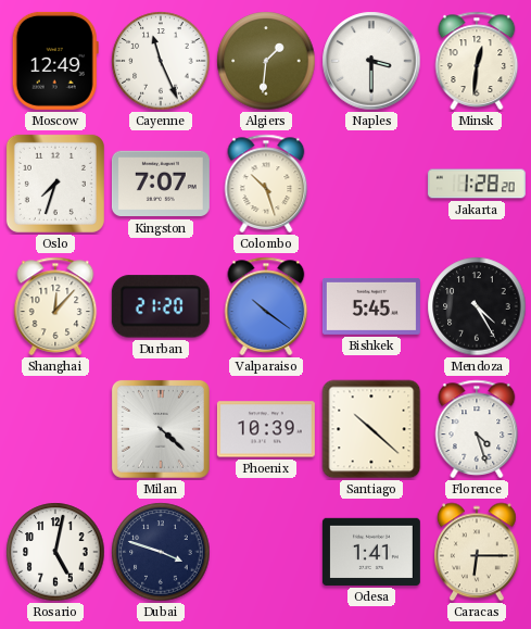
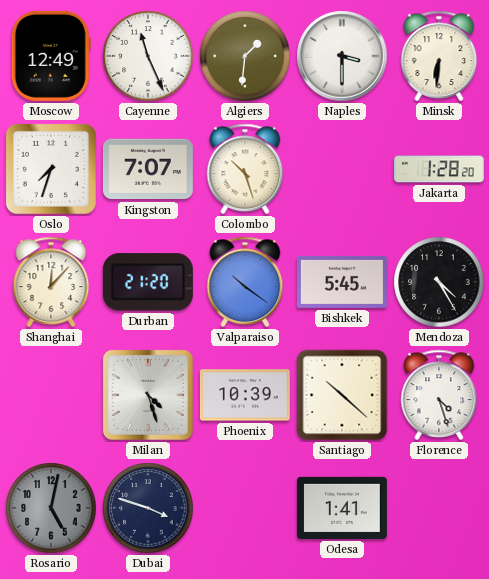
Minsk: 12:31 -> 6:31 (439, 56)
Milan: 4:22 -> 4:27 (148, 395)
Rosario dial: white -> grey (51, 508)
Caracas: 6:15 -> none (477, 552)
